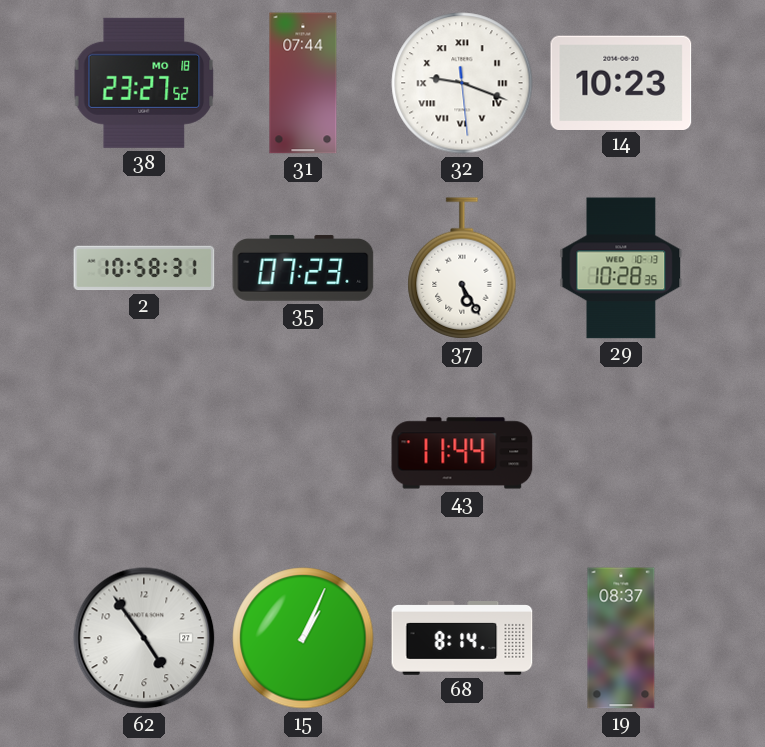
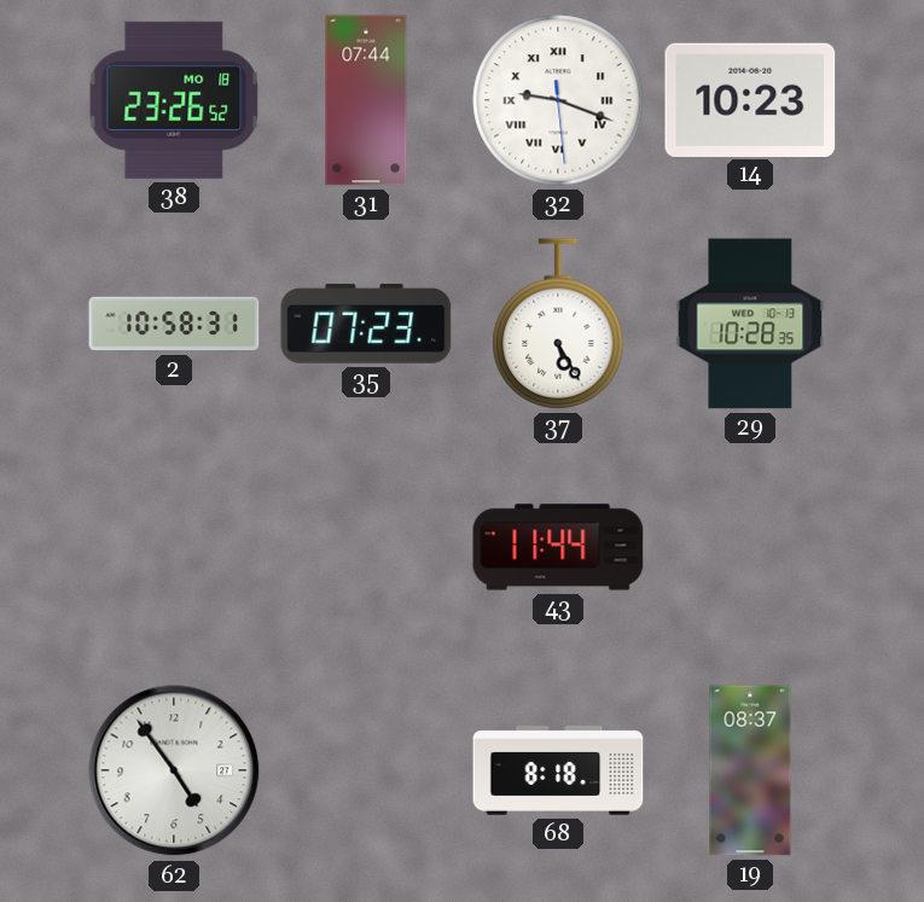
38: 23:27 -> 23:26 (174, 100)
15: 1:04 -> none (303, 638)
68: 8:14 -> 8:18 (558, 772)
